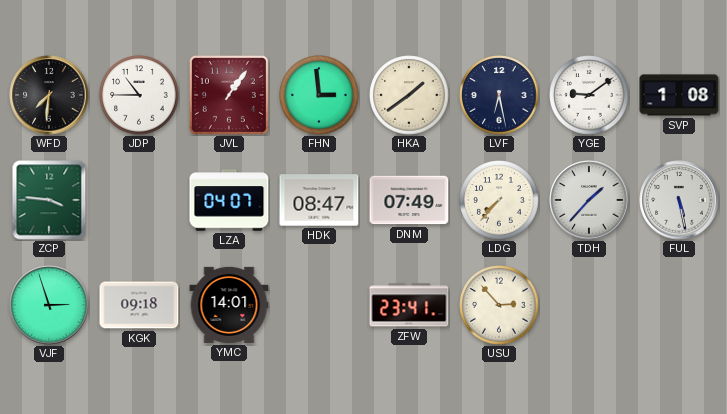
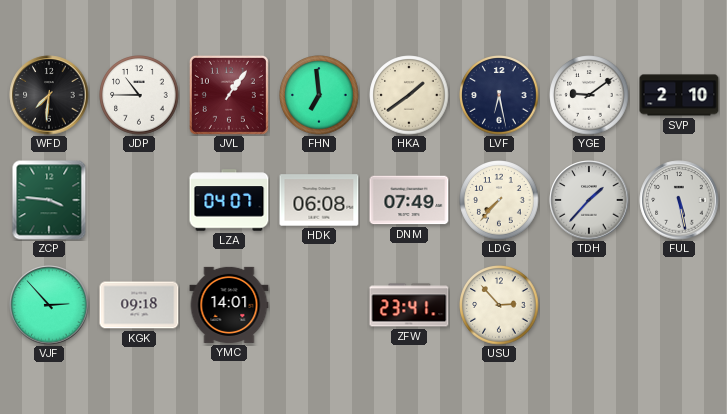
FHN: 2:59 -> 6:59 (319, 95)
SVP: 1:08 -> 2:10 (679, 95)
HDK: 08:47 -> 06:08 (319, 200)
VJF: 2:57 -> 2:53 (49, 305)
